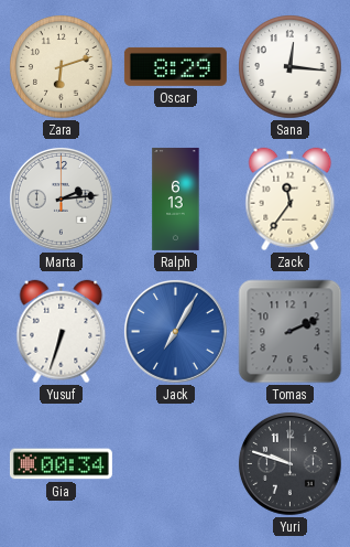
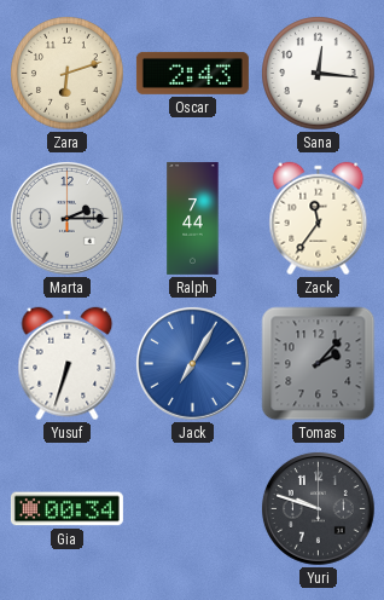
Oscar: 8:29 -> 2:43 (192, 73)
Marta: 2:14 -> 2:15 (68, 219)
Ralph: 6:13 -> 7:44 (193, 218)
Tomas: 2:11 -> 2:07 (319, 364)
